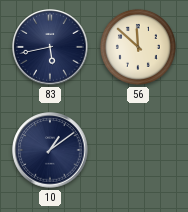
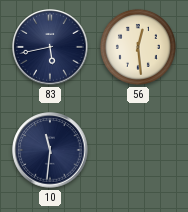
56: 11:52 -> 12:29 (138, 47)
10: 1:09 -> 11:31 (50, 150)
